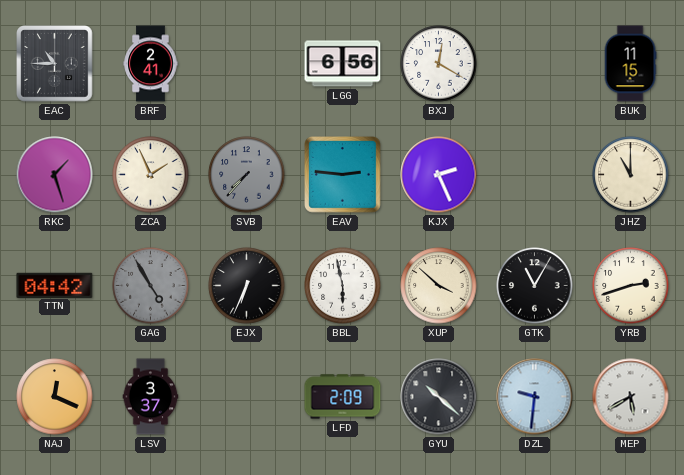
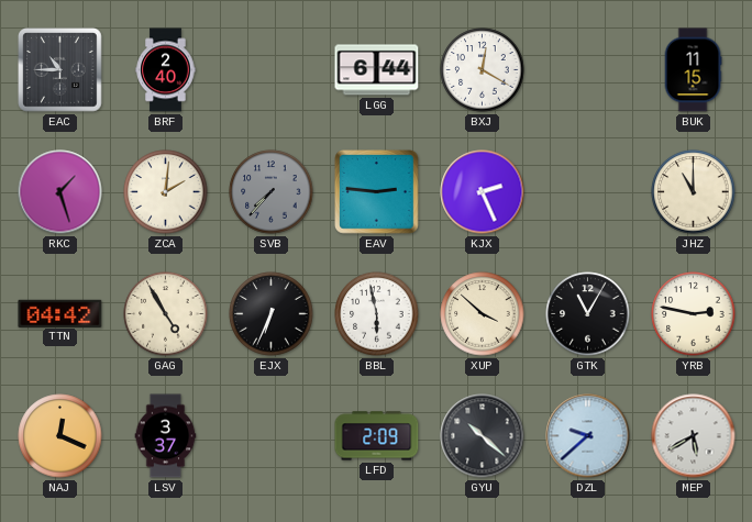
BRF: 2:41 -> 2:40 (166, 70)
LGG: 6:56 -> 6:44 (377, 70)
ZCA: 1:56 -> 2:01 (166, 192)
GAG dial: grey -> cream (166, 314)
YRB: 2:42 -> 2:47 (694, 314)
DZL: 9:31 -> 9:38 (588, 436)
